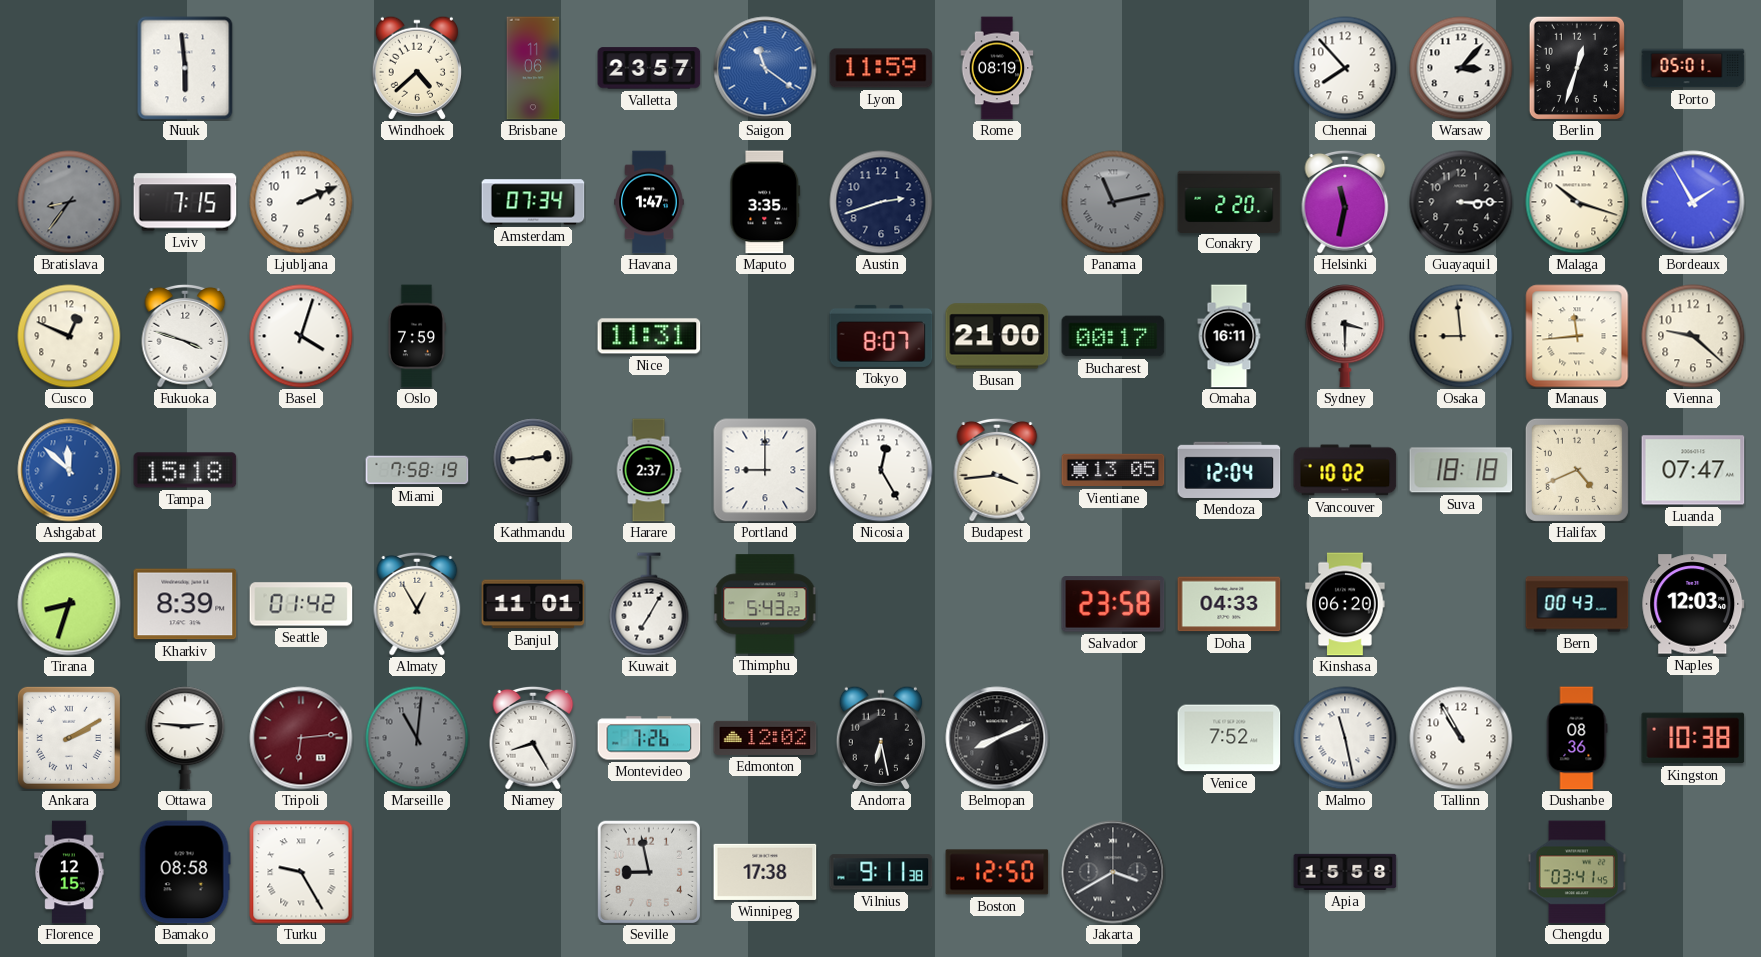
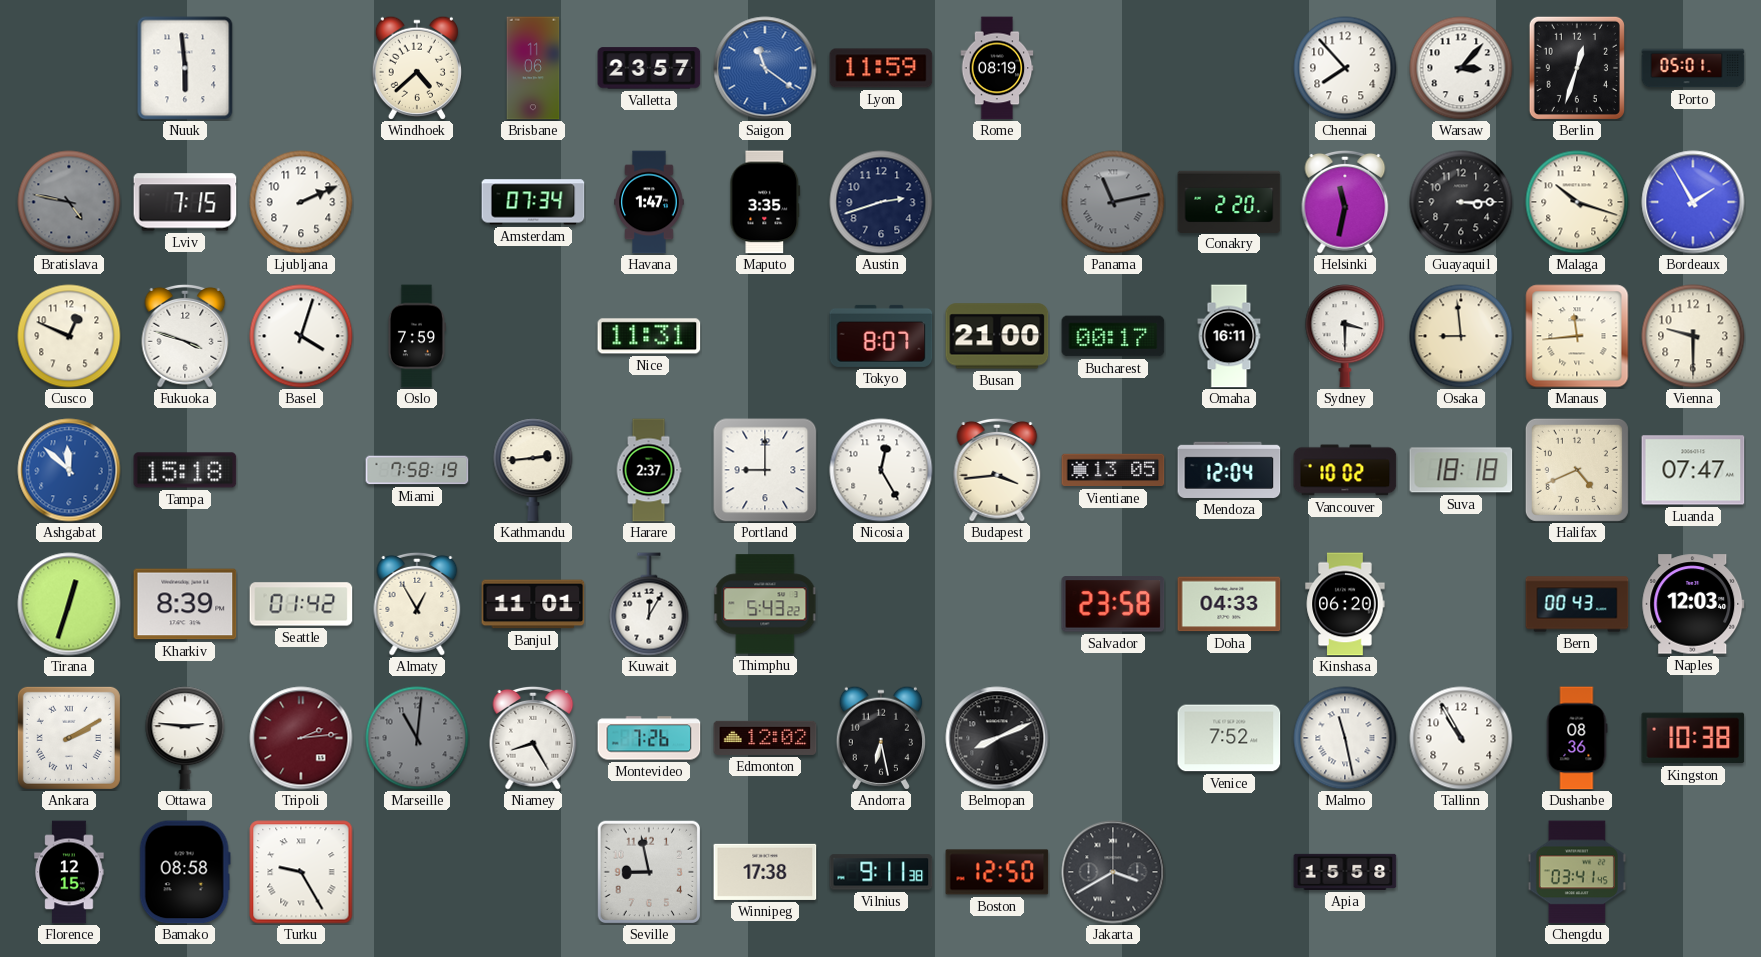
Bratislava: 8:36 -> 4:47 (69, 202)
Vienna: 9:22 -> 9:30 (1693, 336)
Tirana: 8:33 -> 12:33 (69, 604)
Kuwait: 7:05 -> 12:05 (649, 604)
Tripoli: 6:14 -> 2:14 (301, 738)
